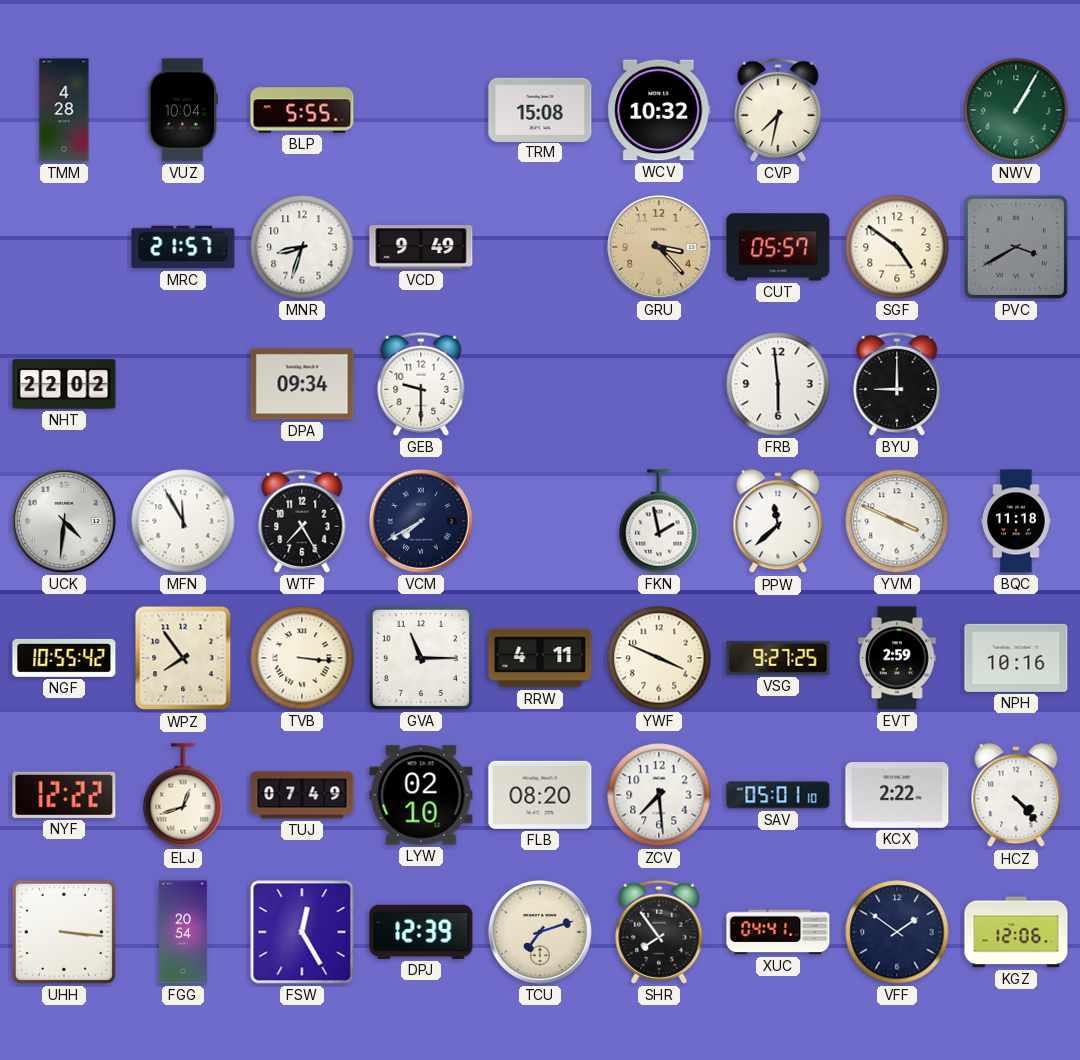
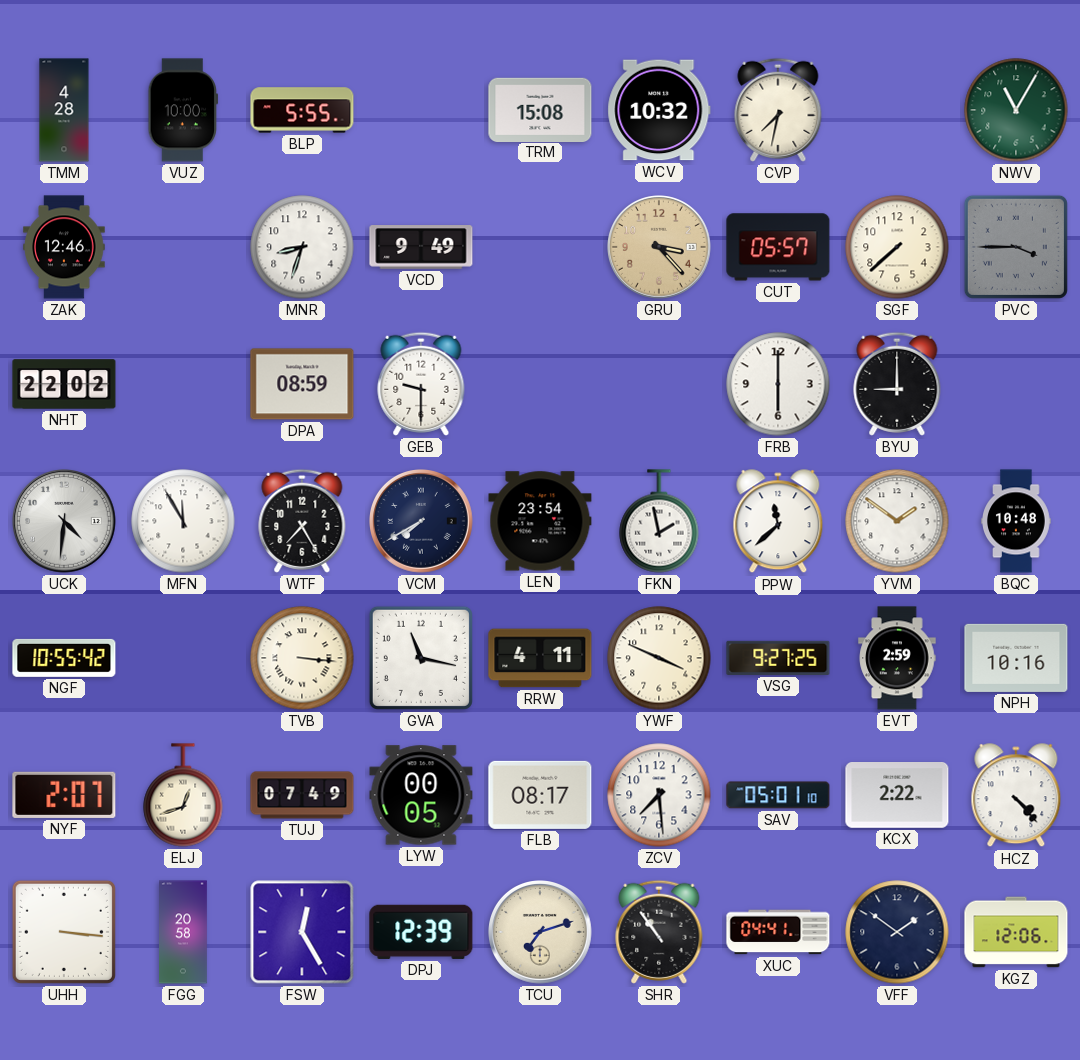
VUZ: 10:04 -> 10:00 (183, 110)
NWV: 1:05 -> 11:05 (1016, 110)
ZAK: none -> 12:46 (64, 247)
MRC: 21:57 -> none (183, 247)
SGF: 4:51 -> 7:38 (897, 247)
PVC: 3:40 -> 3:45 (1016, 247)
DPA: 09:34 -> 08:59 (302, 384)
FRB: 5:59 -> 6:00 (778, 384)
LEN: none -> 23:54 (540, 521)
YVM: 3:49 -> 1:51 (897, 521)
BQC: 11:18 -> 10:48 (1017, 521)
WPZ: 7:54 -> none (183, 658)
GVA: 11:15 -> 11:17 (421, 658)
NYF: 12:22 -> 2:07 (64, 795)
LYW: 02:10 -> 00:05 (421, 795)
FLB: 08:20 -> 08:17 (540, 795)
FGG: 20:54 -> 20:58 (184, 932)
SHR: 7:54 -> 10:54 (659, 932)
